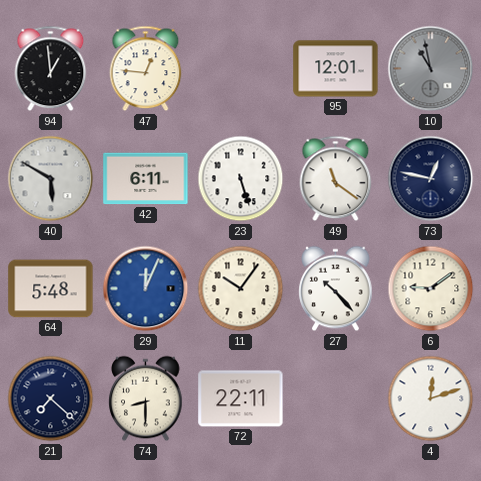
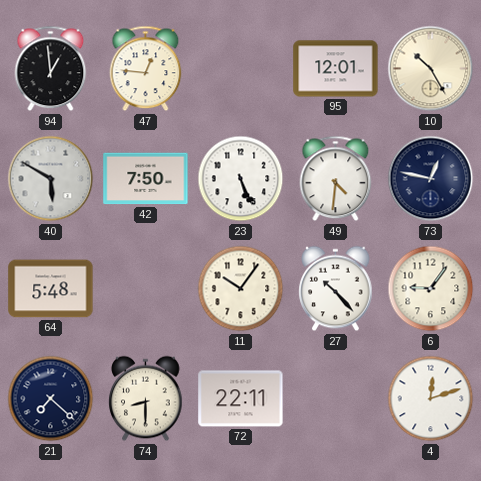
10: 10:58 -> 10:25 (431, 69)
10 dial: grey -> cream (431, 69)
42: 6:11 -> 7:50 (146, 179)
23: 5:27 -> 5:26 (241, 179)
49: 11:21 -> 4:31 (336, 179)
29: 12:04 -> none (146, 289)
6: 9:09 -> 9:06 (431, 289)
